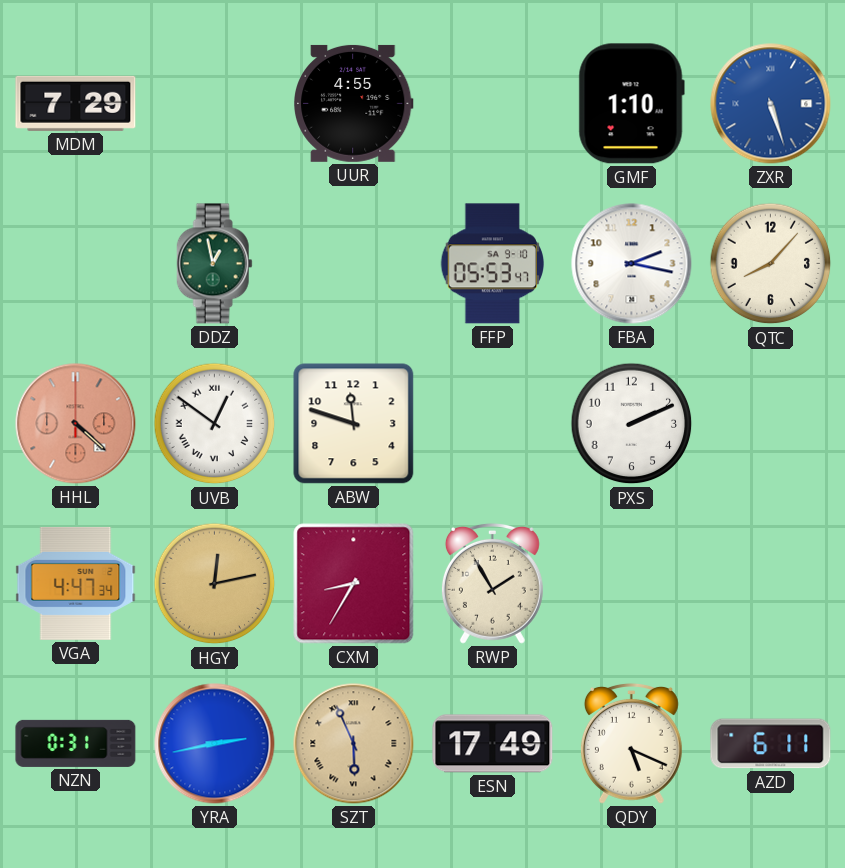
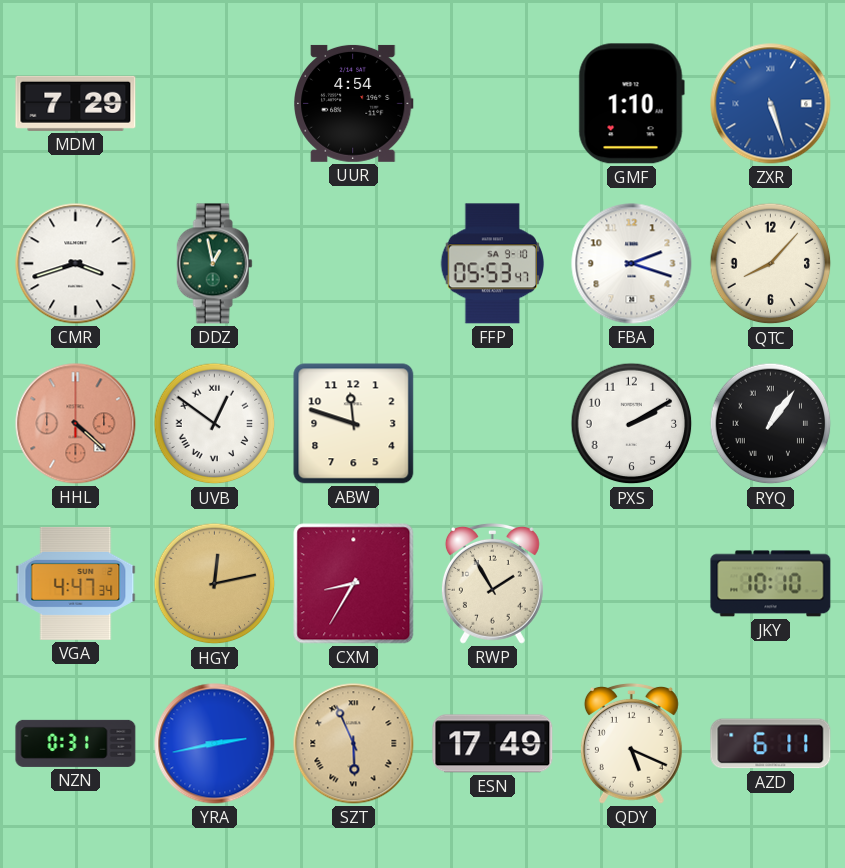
UUR: 4:55 -> 4:54 (354, 103)
CMR: none -> 3:42 (76, 264)
FBA: 2:17 -> 2:18 (632, 264)
PXS: 2:11 -> 2:10 (632, 424)
RYQ: none -> 1:06 (771, 424)
JKY: none -> 10:10 (771, 584)
